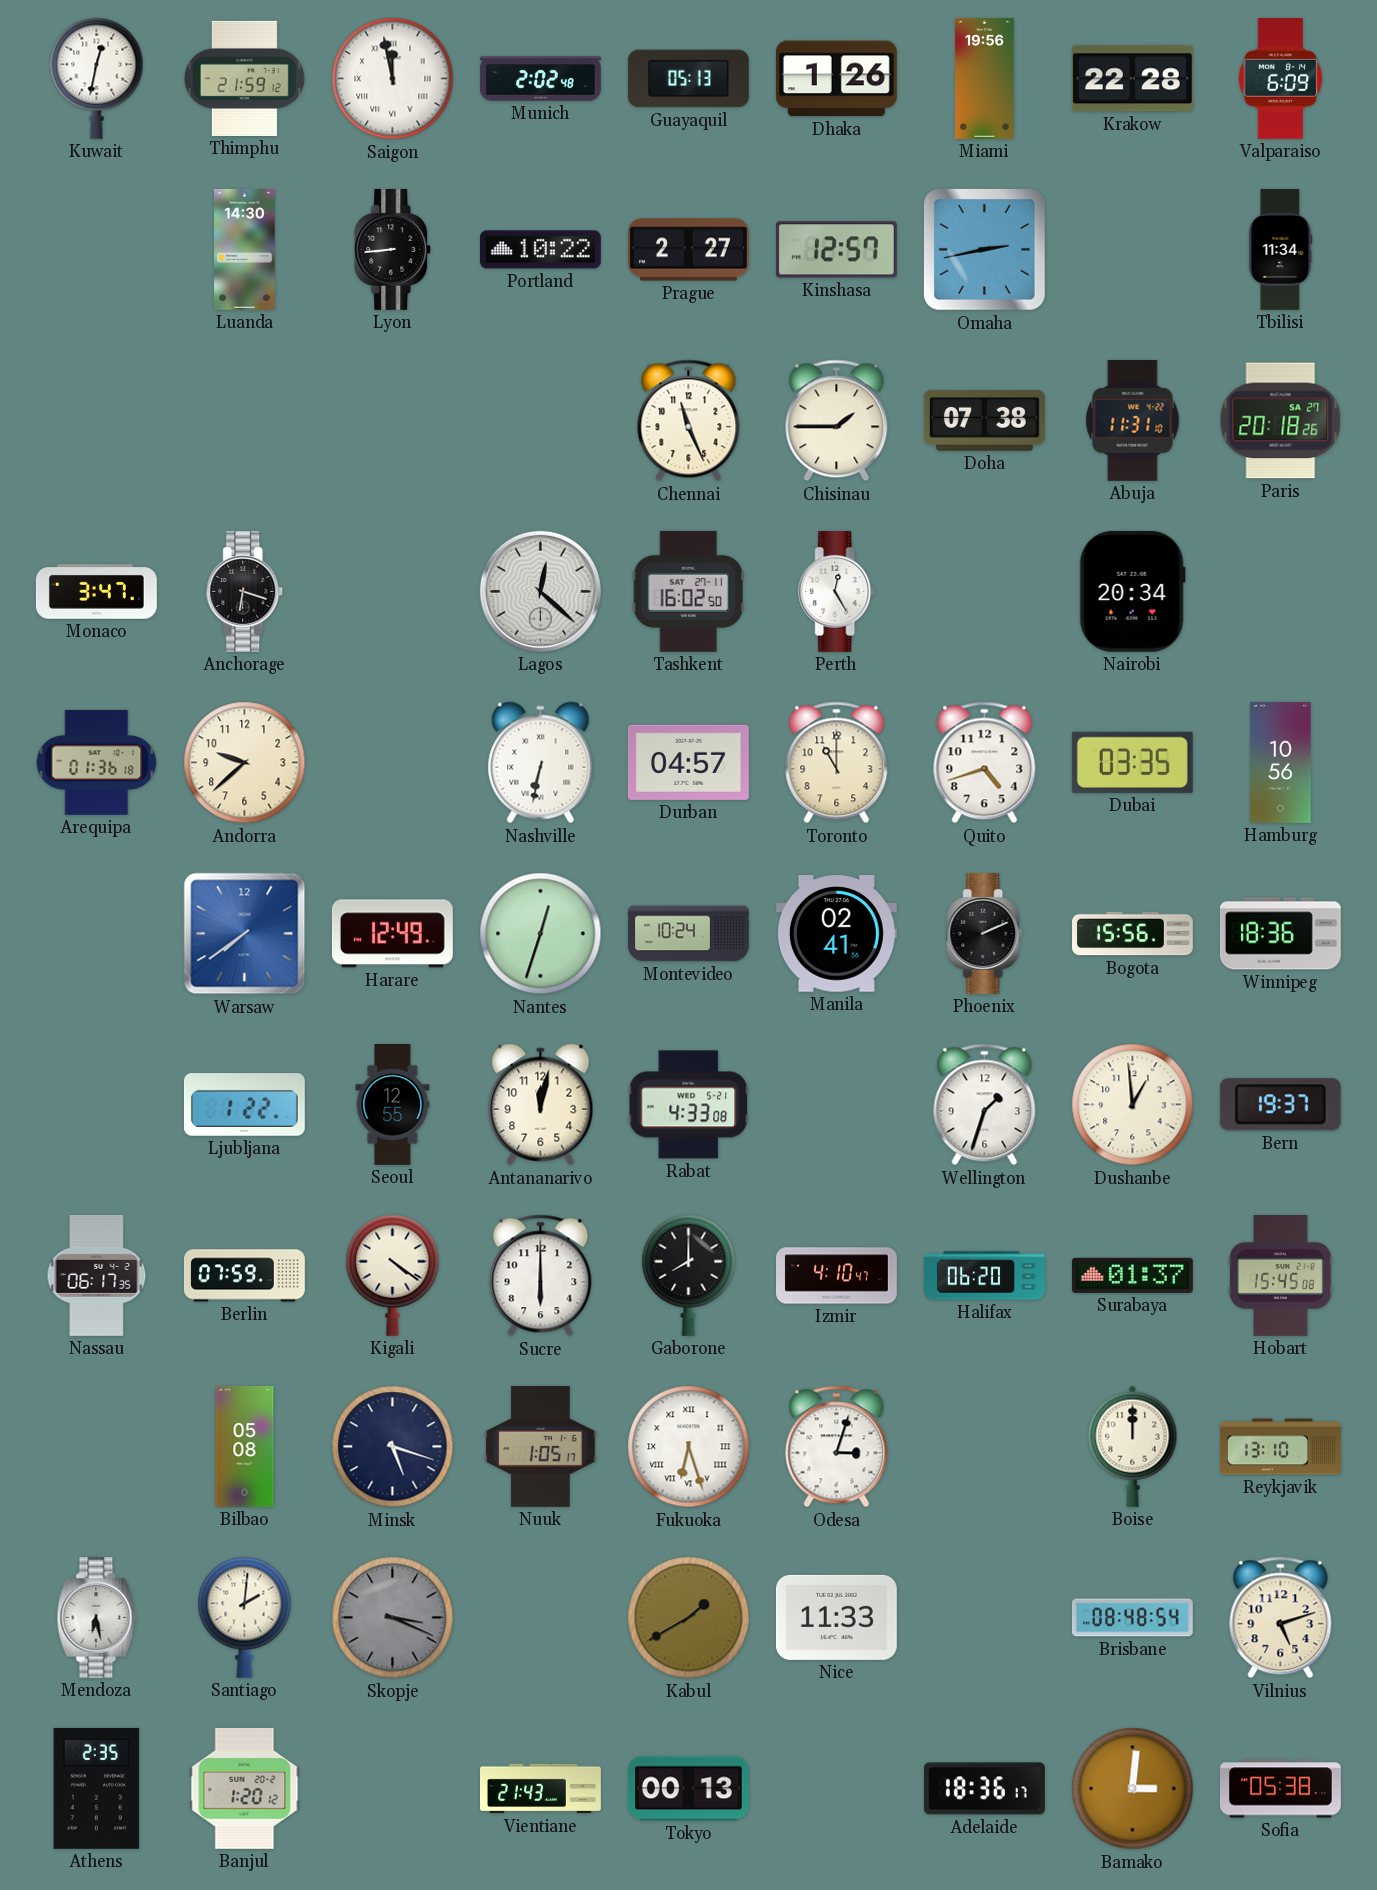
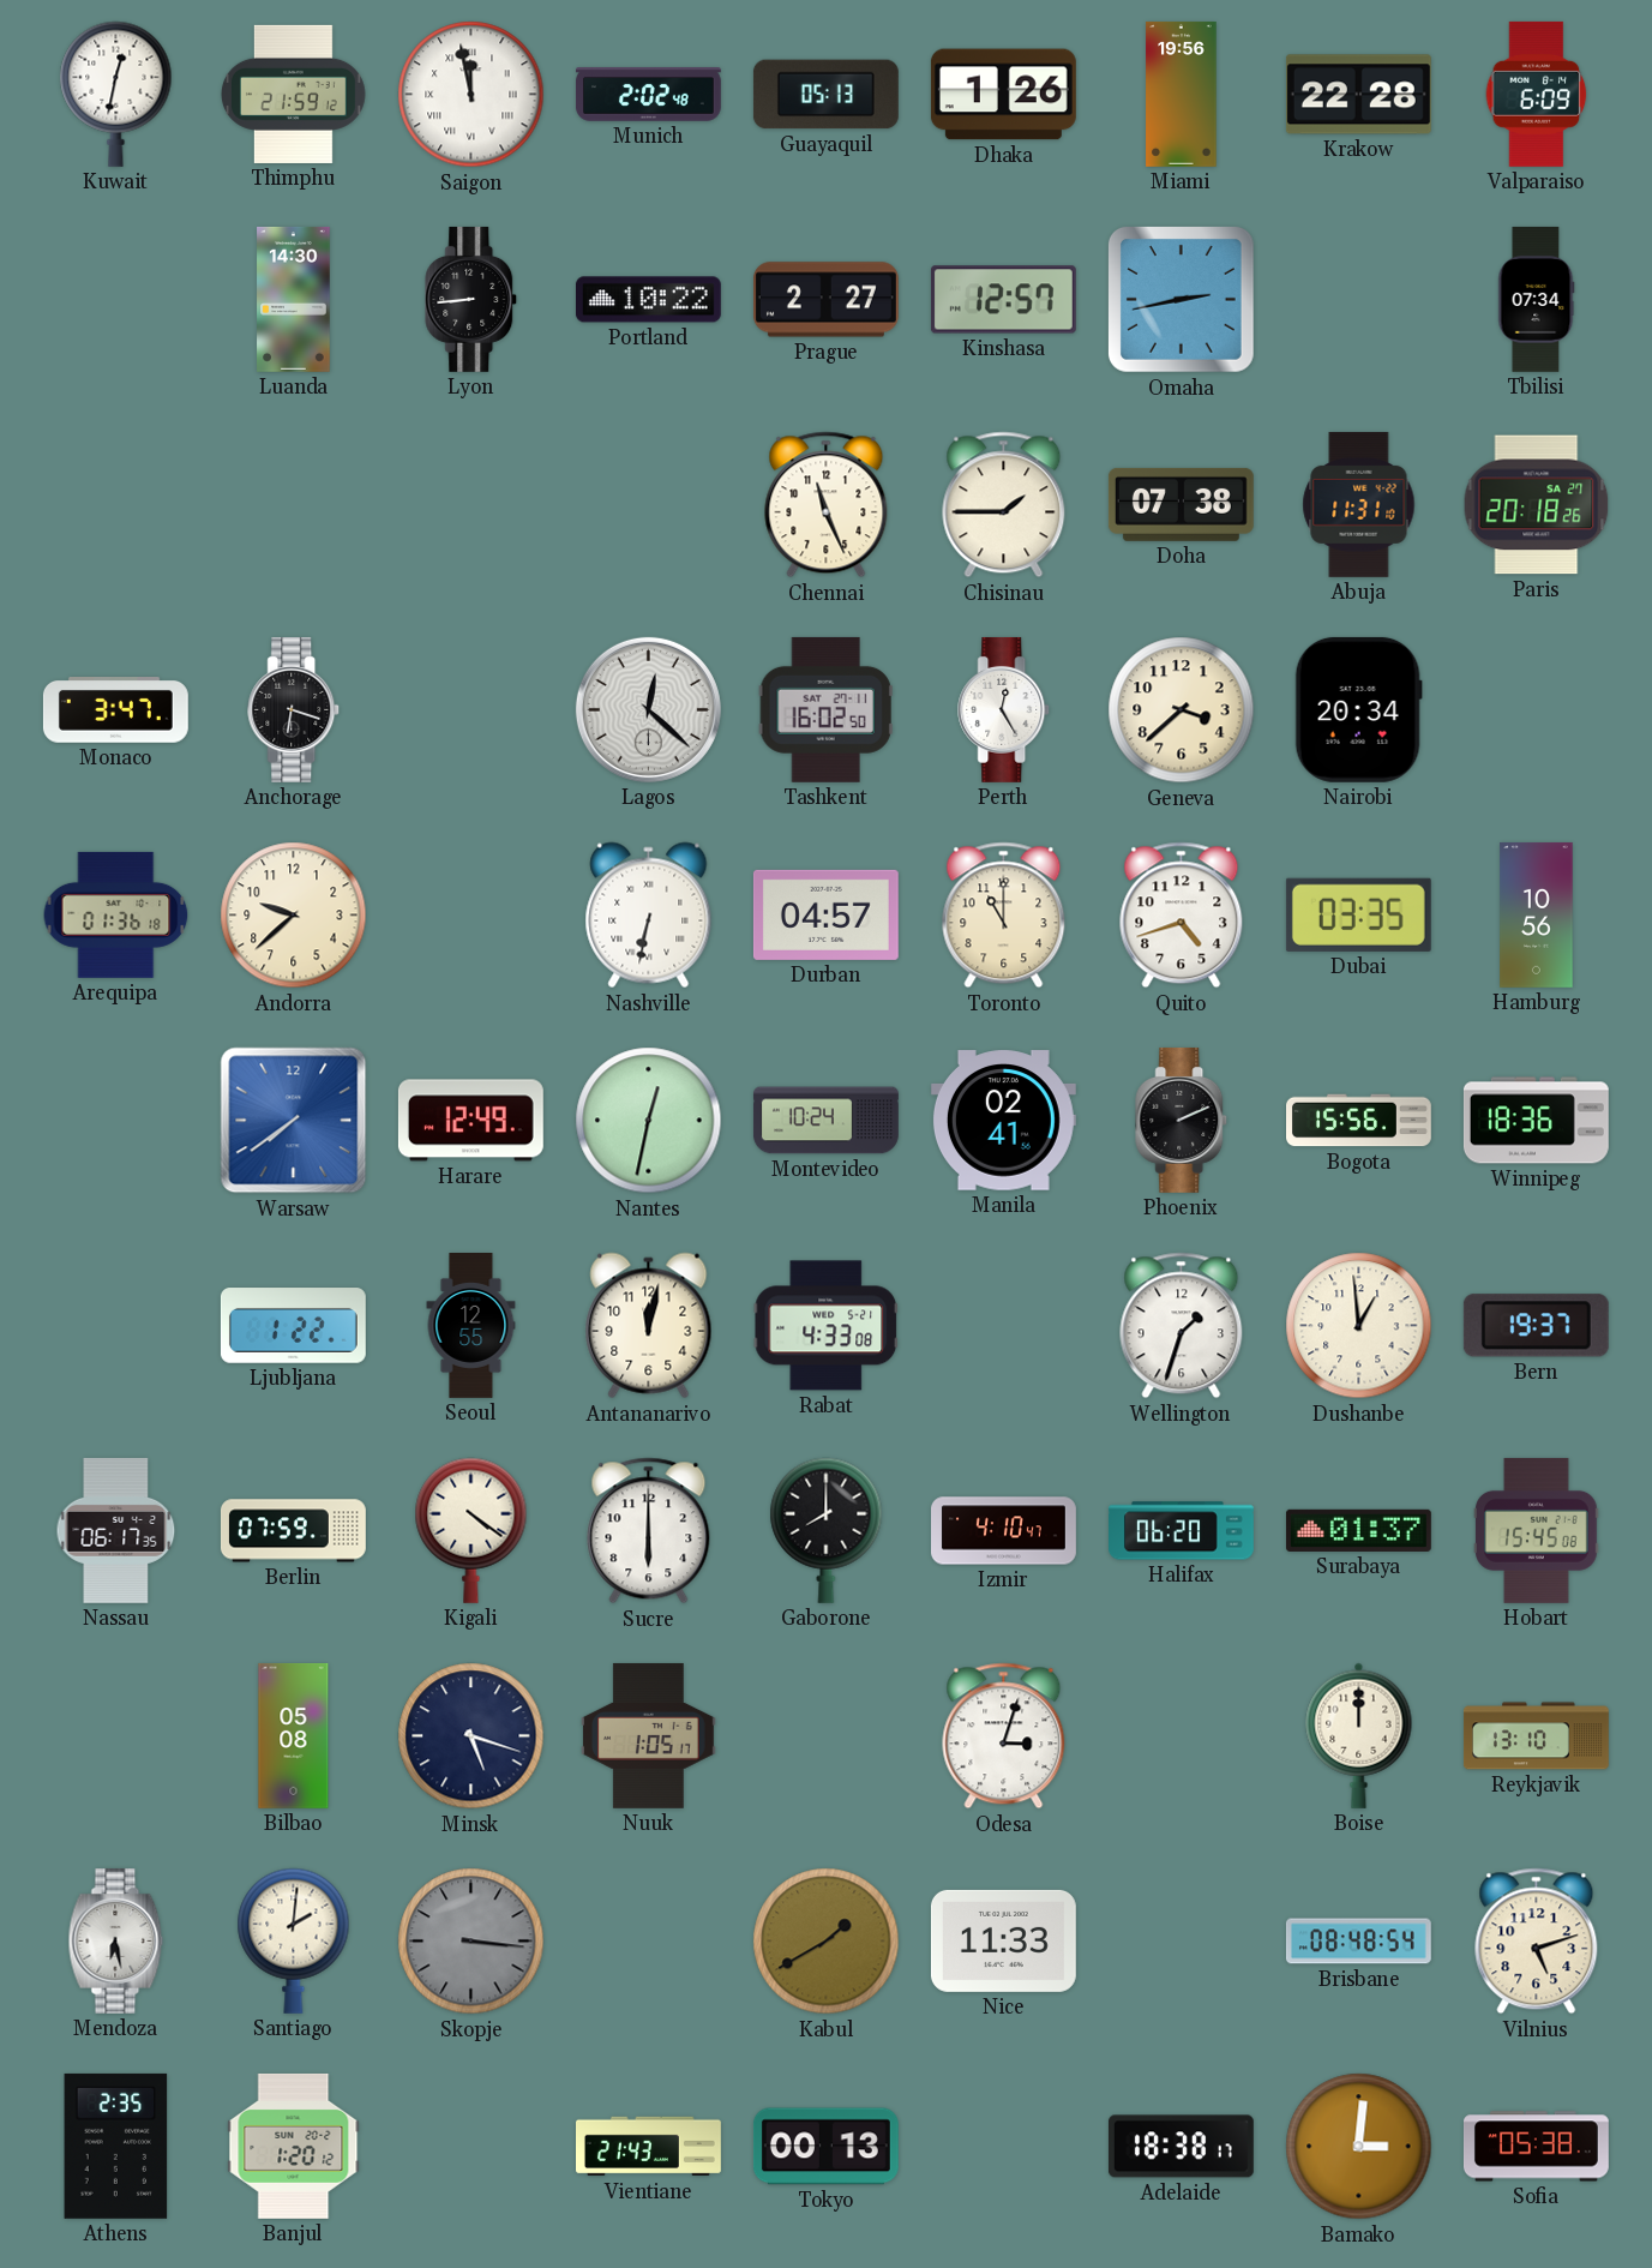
Tbilisi: 11:34 -> 07:34 (1537, 299)
Geneva: none -> 3:38 (1182, 710)
Nantes: 12:33 -> 12:32 (649, 1121)
Fukuoka: 6:27 -> none (689, 1447)
Skopje: 3:19 -> 3:16 (471, 1942)
Adelaide: 18:36 -> 18:38 (1181, 2147)
